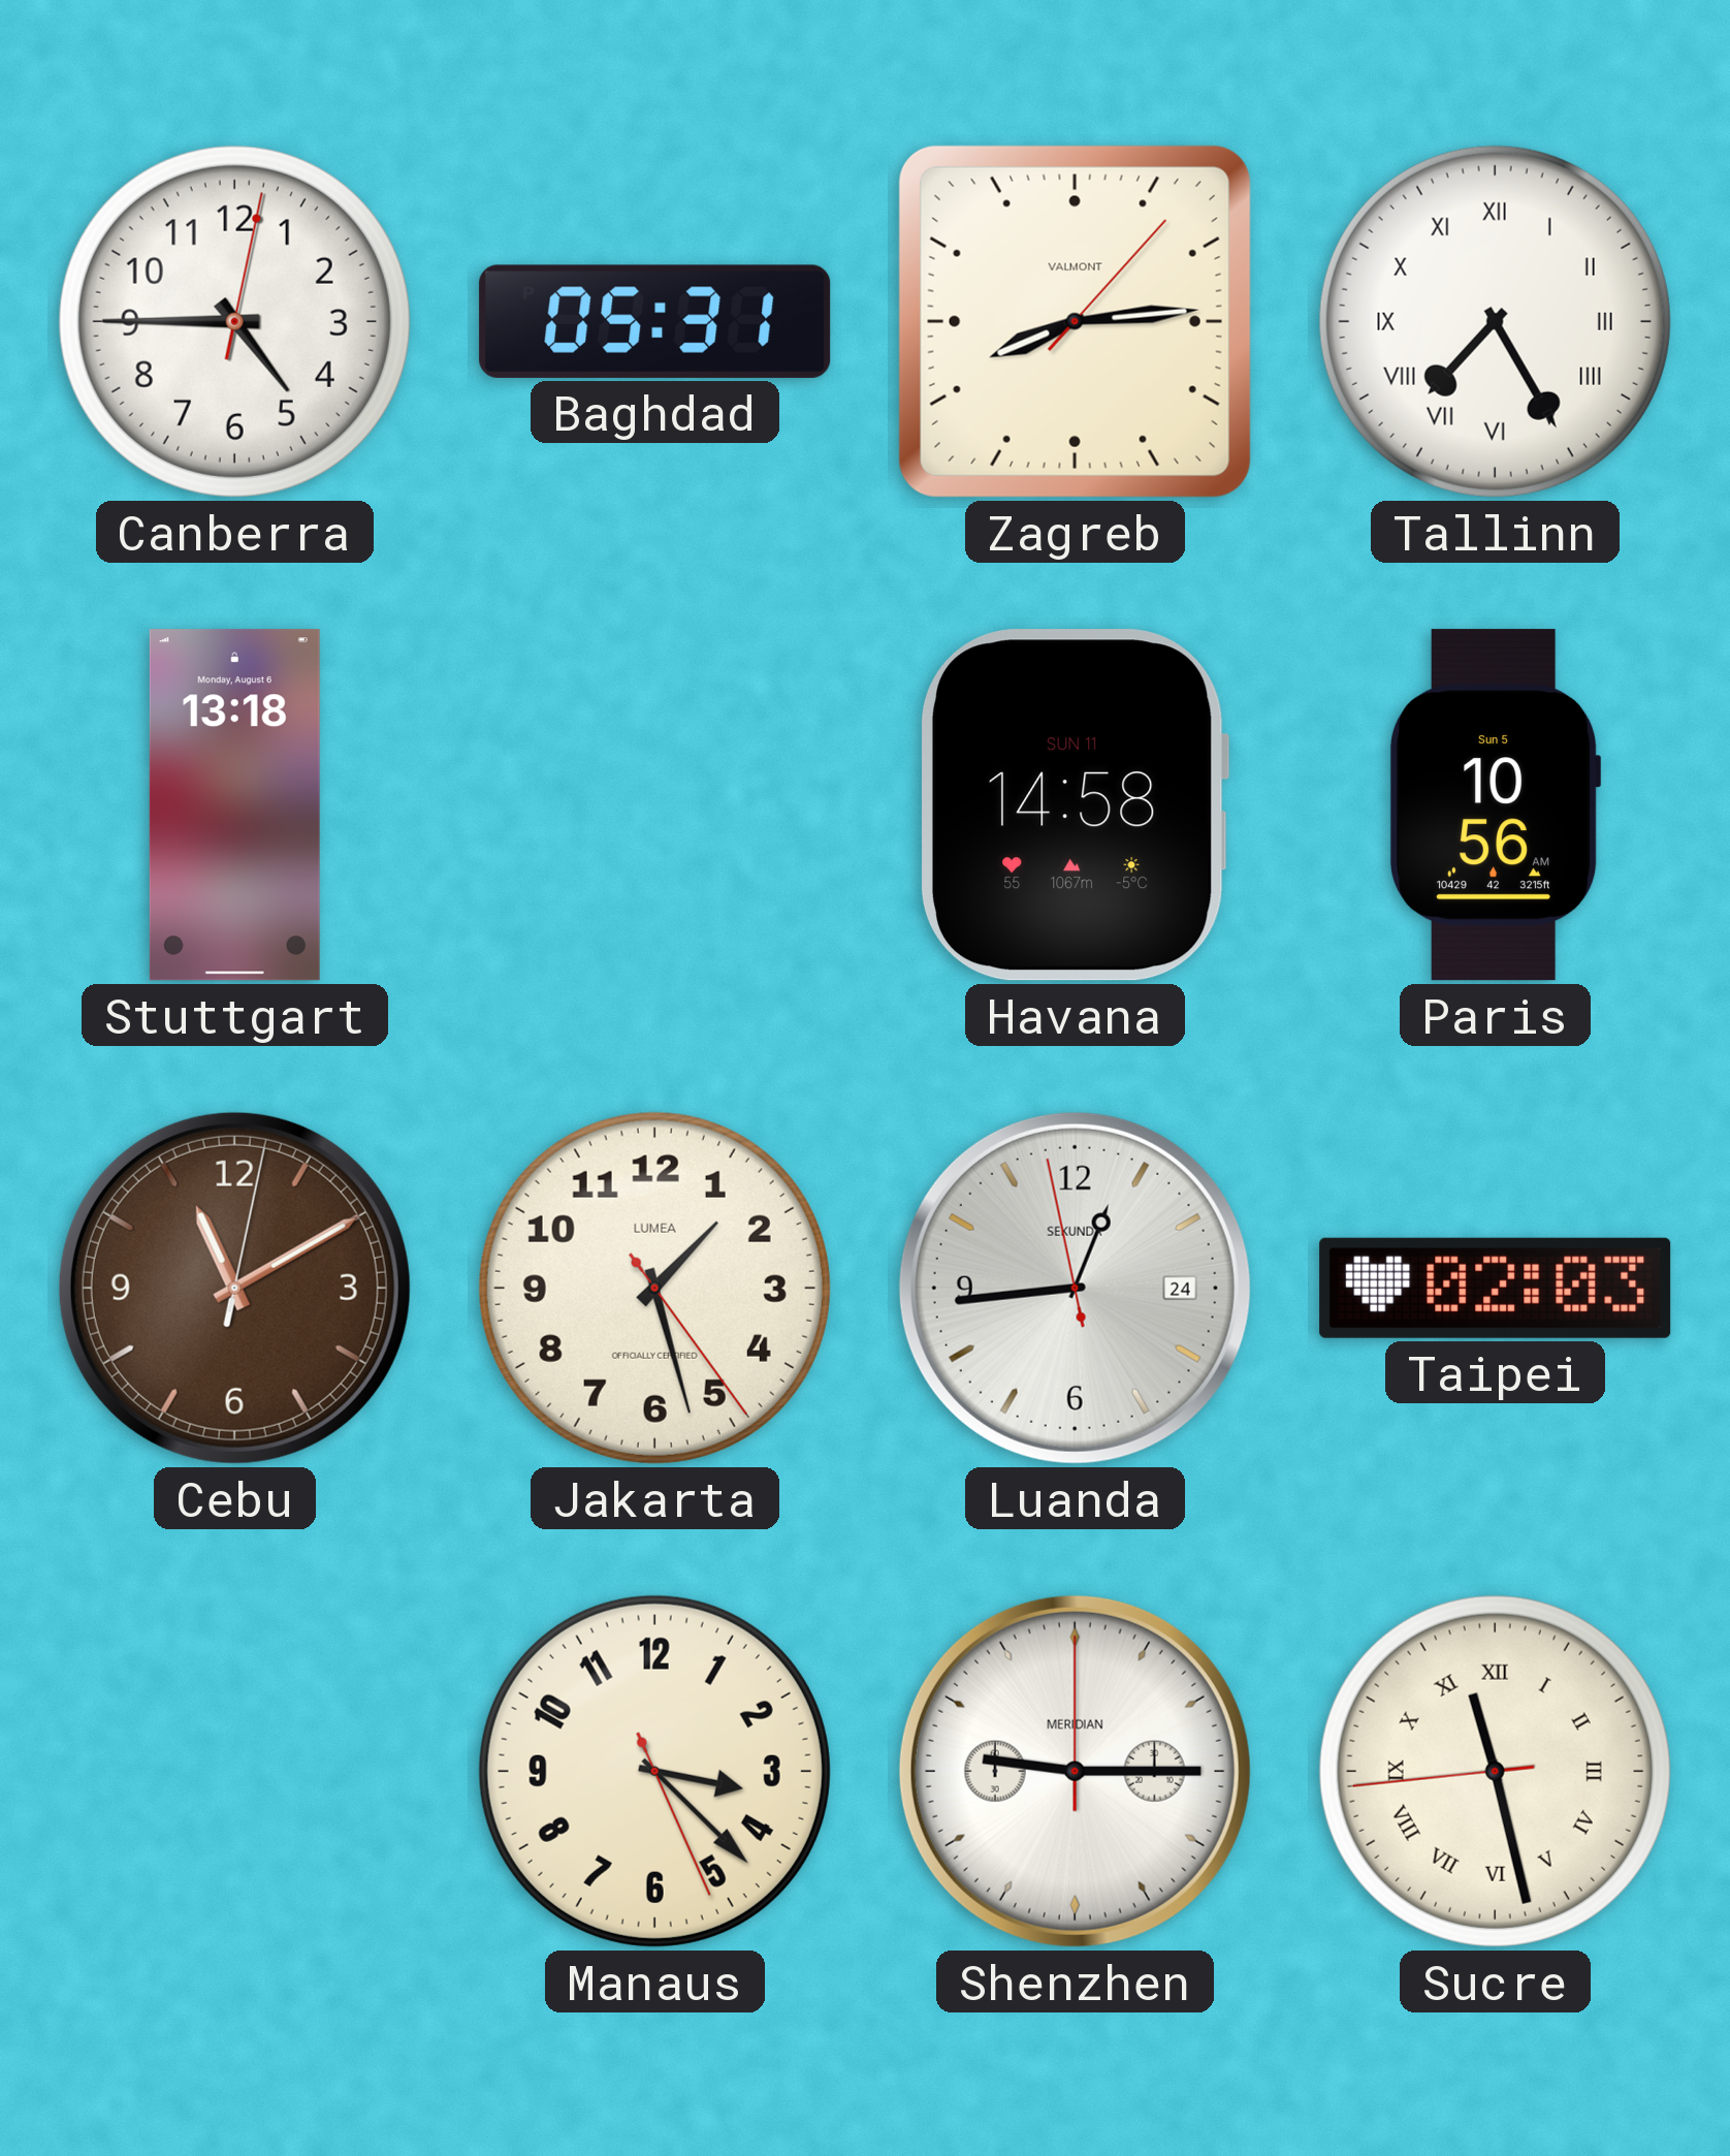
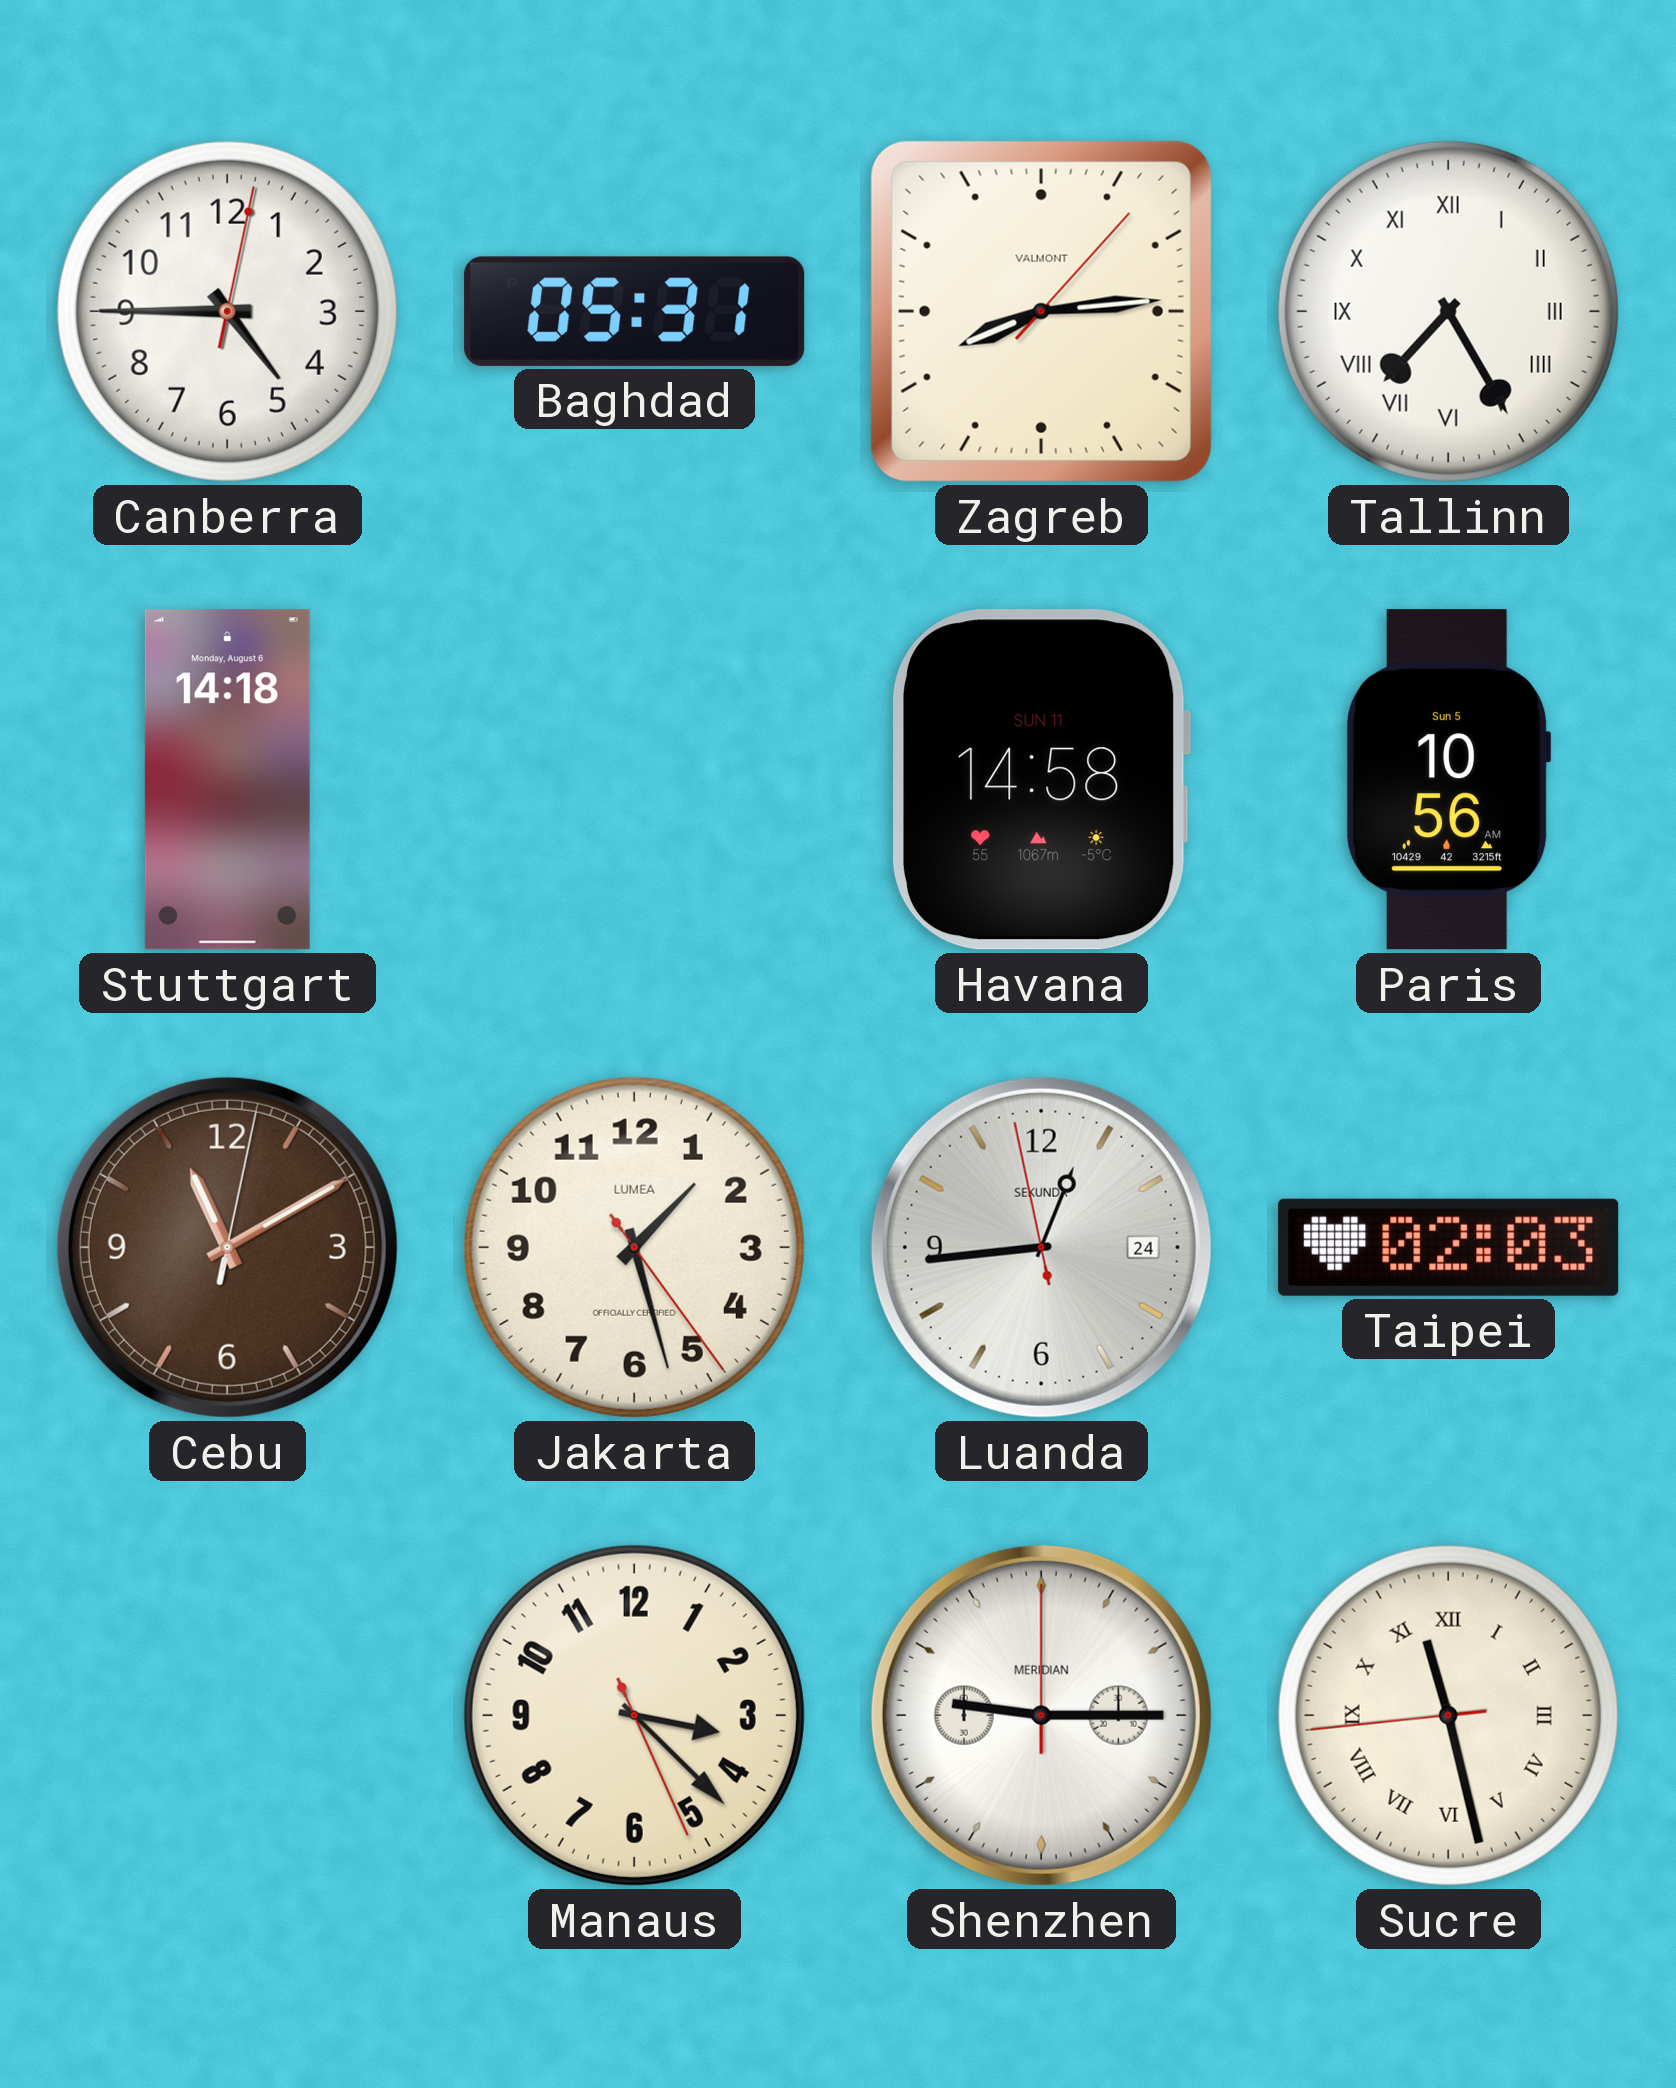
Stuttgart: 13:18 -> 14:18 (227, 780)
